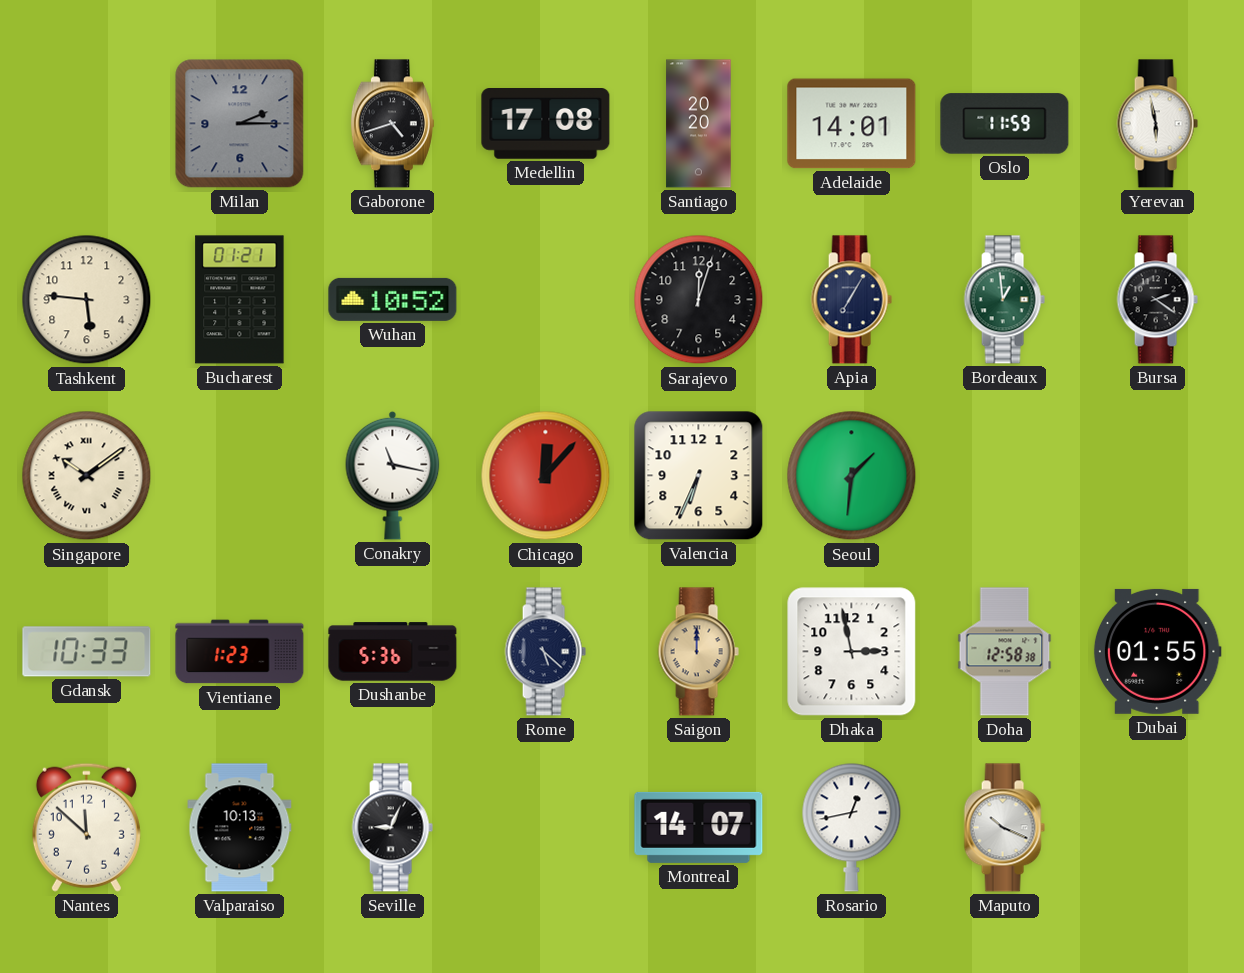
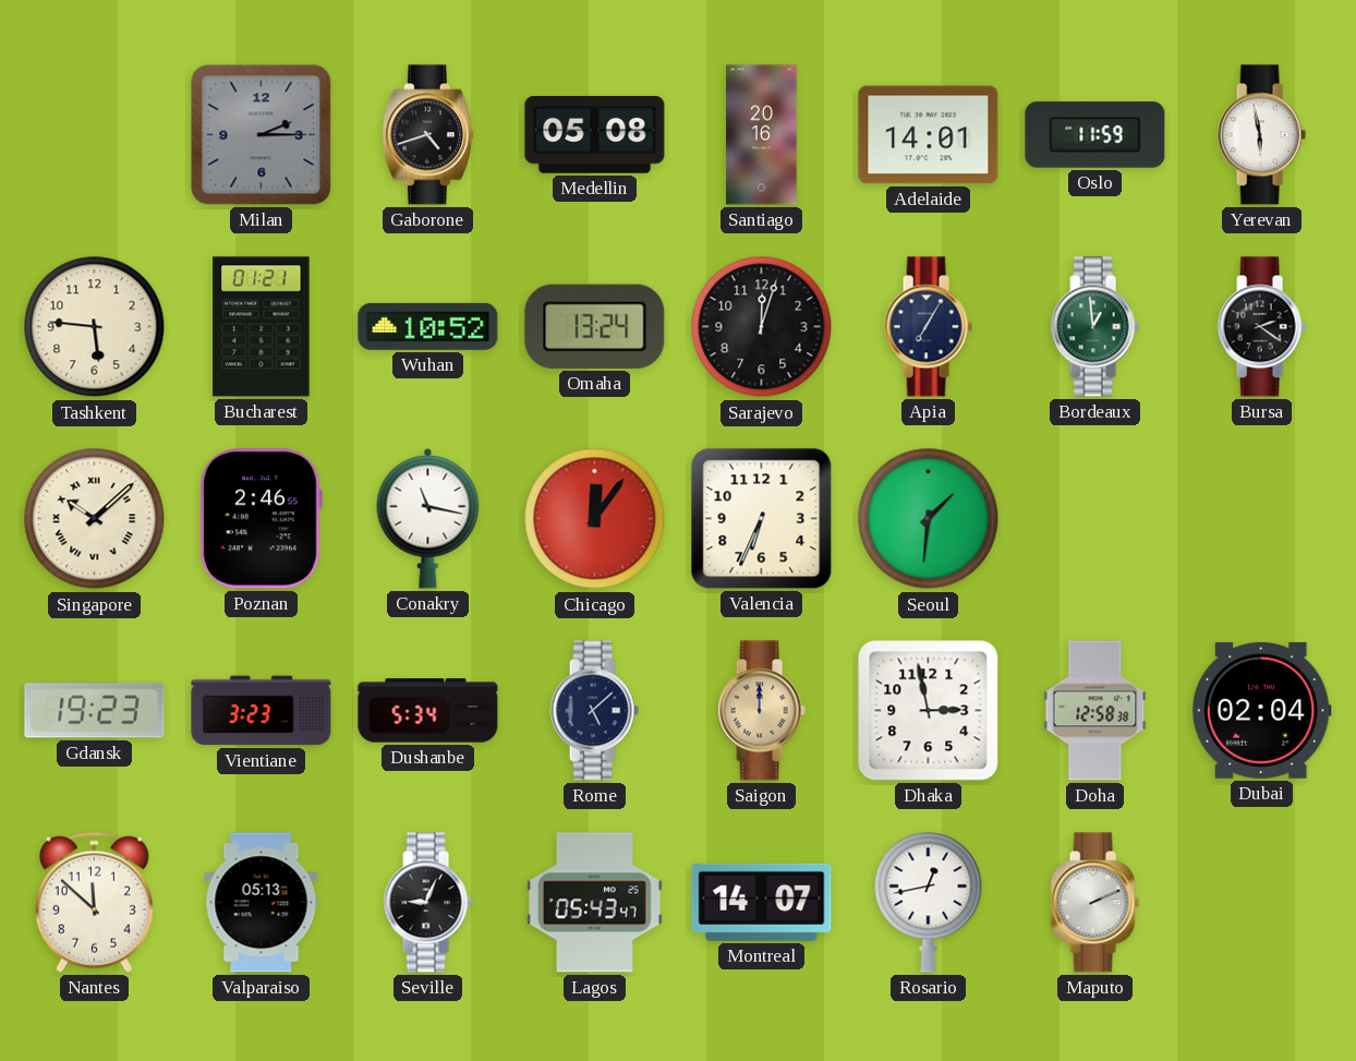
Medellin: 17:08 -> 05:08 (595, 135)
Santiago: 20:20 -> 20:16 (762, 135)
Omaha: none -> 13:24 (595, 326)
Singapore: 10:09 -> 10:08 (95, 519)
Poznan: none -> 2:46 (261, 519)
Chicago: 12:07 -> 12:06 (595, 519)
Gdansk: 10:33 -> 19:23 (95, 711)
Vientiane: 1:23 -> 3:23 (262, 711)
Dushanbe: 5:36 -> 5:34 (428, 711)
Rome: 5:22 -> 5:08 (594, 711)
Dubai: 01:55 -> 02:04 (1261, 710)
Valparaiso: 10:13 -> 05:13 (262, 903)
Lagos: none -> 05:43 (595, 903)
Maputo: 10:19 -> 2:11 (1094, 903)
